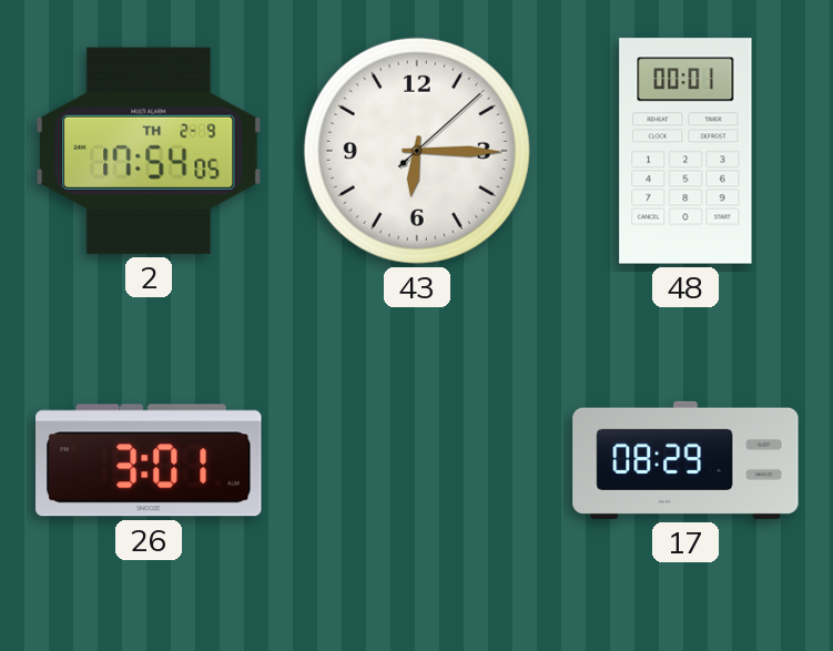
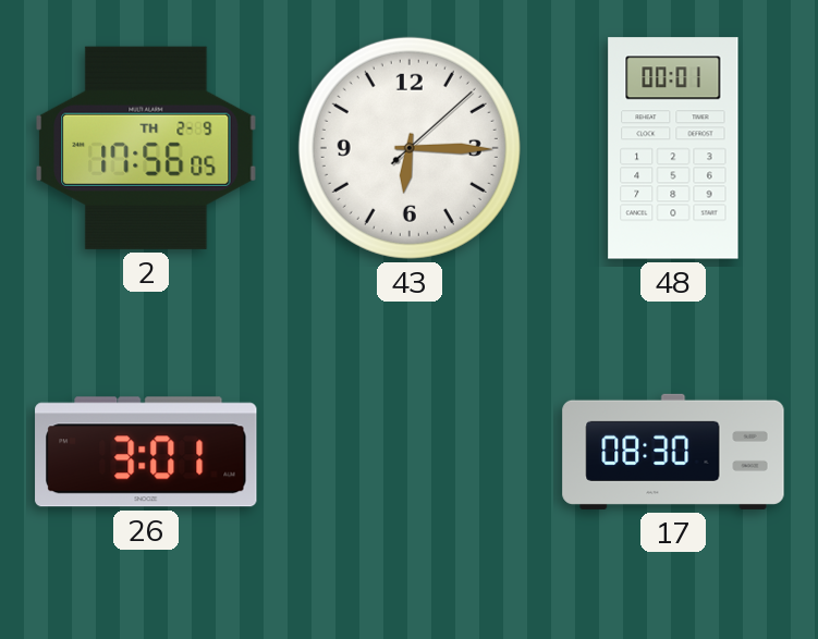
2: 17:54 -> 17:56 (146, 148)
17: 08:29 -> 08:30 (673, 452)
